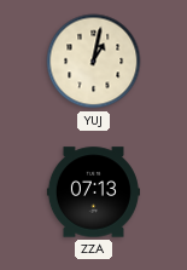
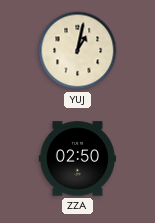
ZZA: 07:13 -> 02:50 (77, 159)
